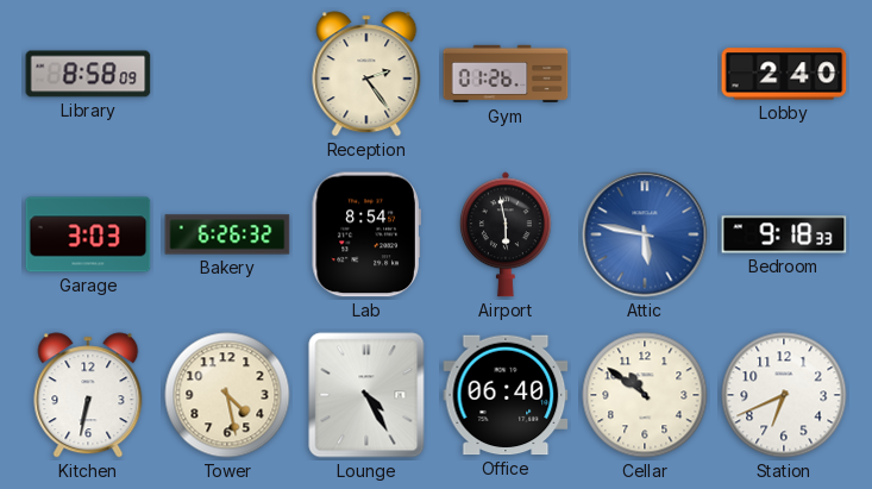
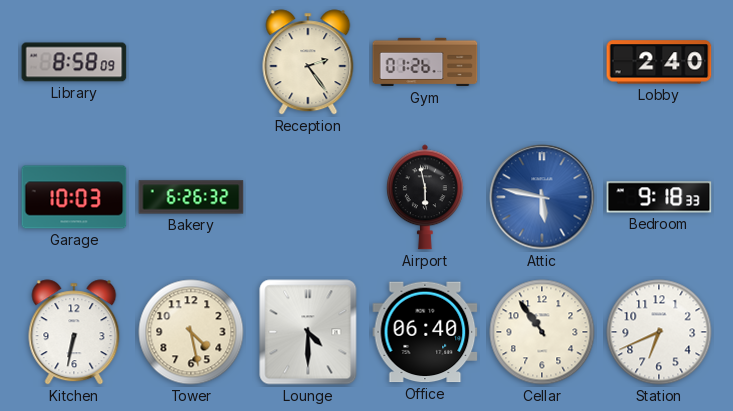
Garage: 3:03 -> 10:03 (74, 197)
Lab: 8:54 -> none (366, 234)
Lounge: 4:25 -> 4:30 (308, 332)
Cellar: 10:51 -> 10:54 (542, 332)
